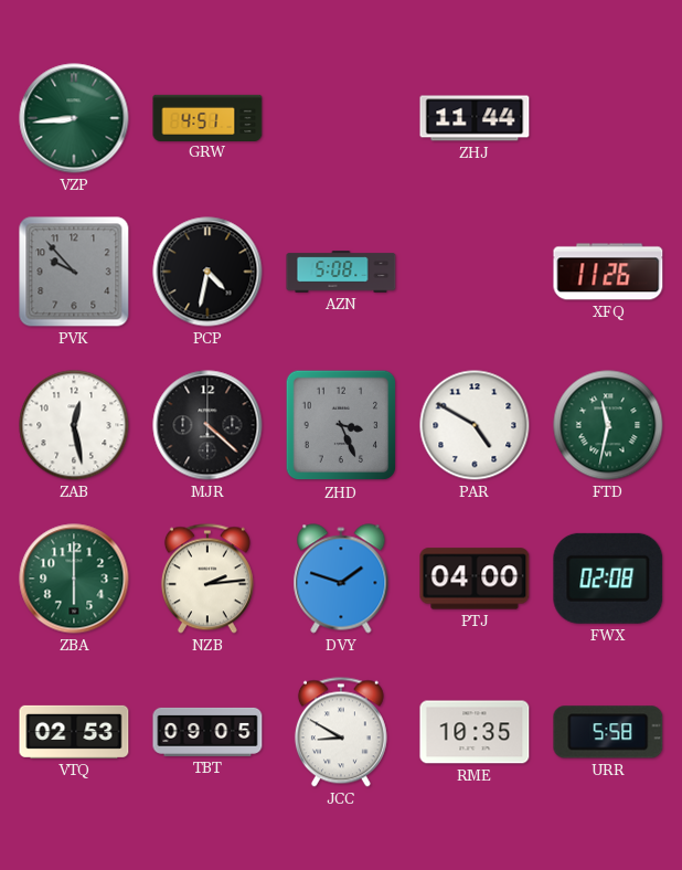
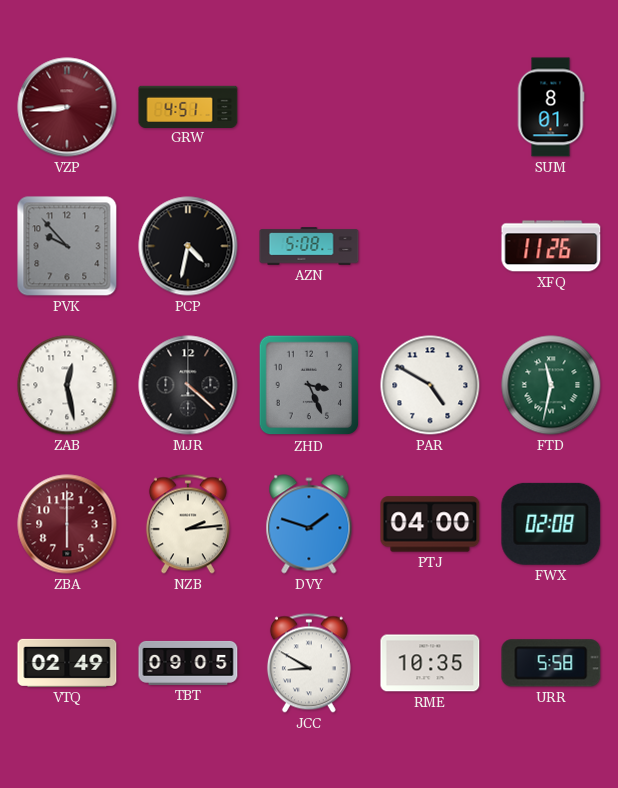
VZP dial: green -> burgundy (67, 107)
ZHJ: 11:44 -> none (475, 118)
SUM: none -> 8:01 (551, 107)
ZBA dial: green -> burgundy (67, 524)
VTQ: 02:53 -> 02:49 (67, 663)
